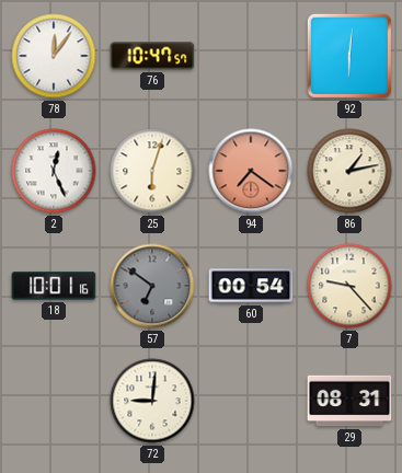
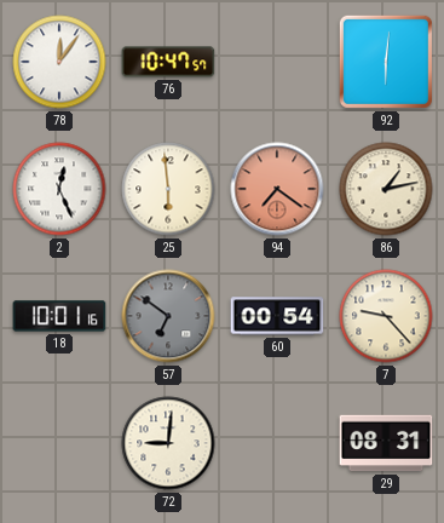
25: 6:03 -> 5:59 (168, 189)
